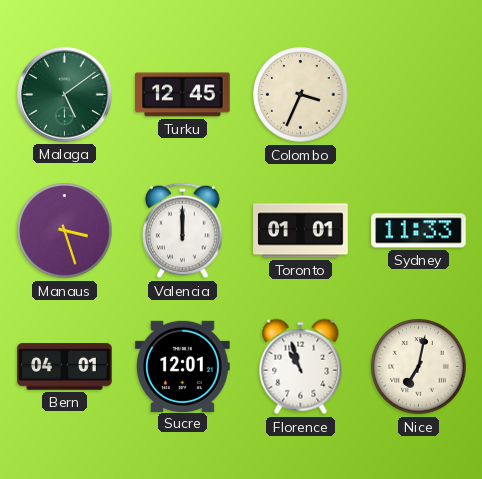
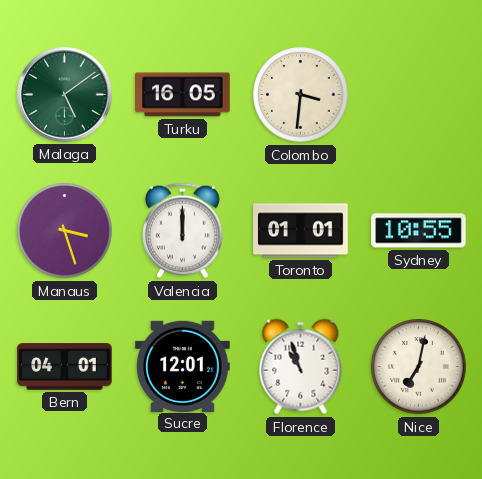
Turku: 12:45 -> 16:05 (183, 95)
Colombo: 3:34 -> 3:31 (301, 95)
Sydney: 11:33 -> 10:55 (419, 231)
